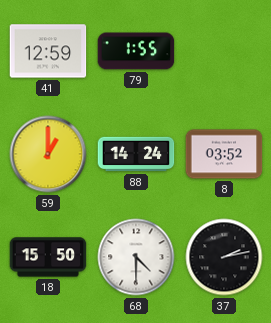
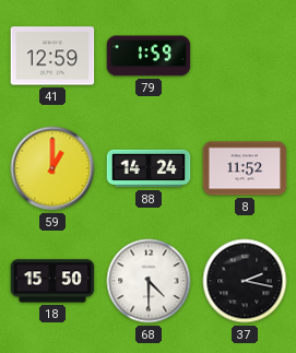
79: 1:55 -> 1:59 (149, 56)
8: 03:52 -> 11:52 (245, 168)
37: 2:13 -> 2:17 (245, 281)
